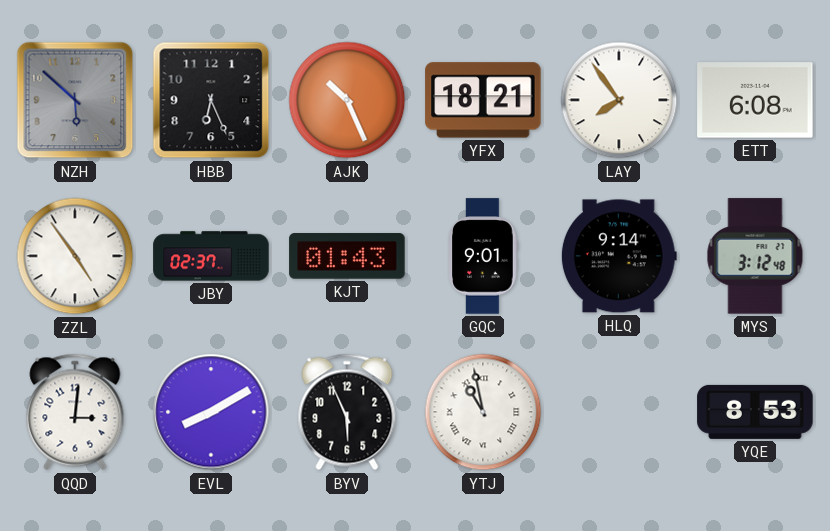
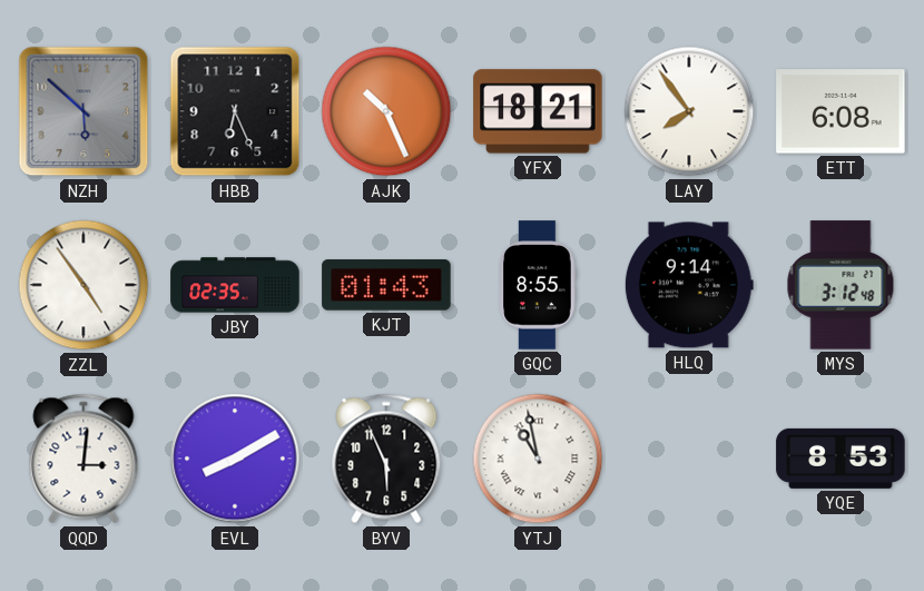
JBY: 02:37 -> 02:35 (235, 285)
GQC: 9:01 -> 8:55 (538, 285)
